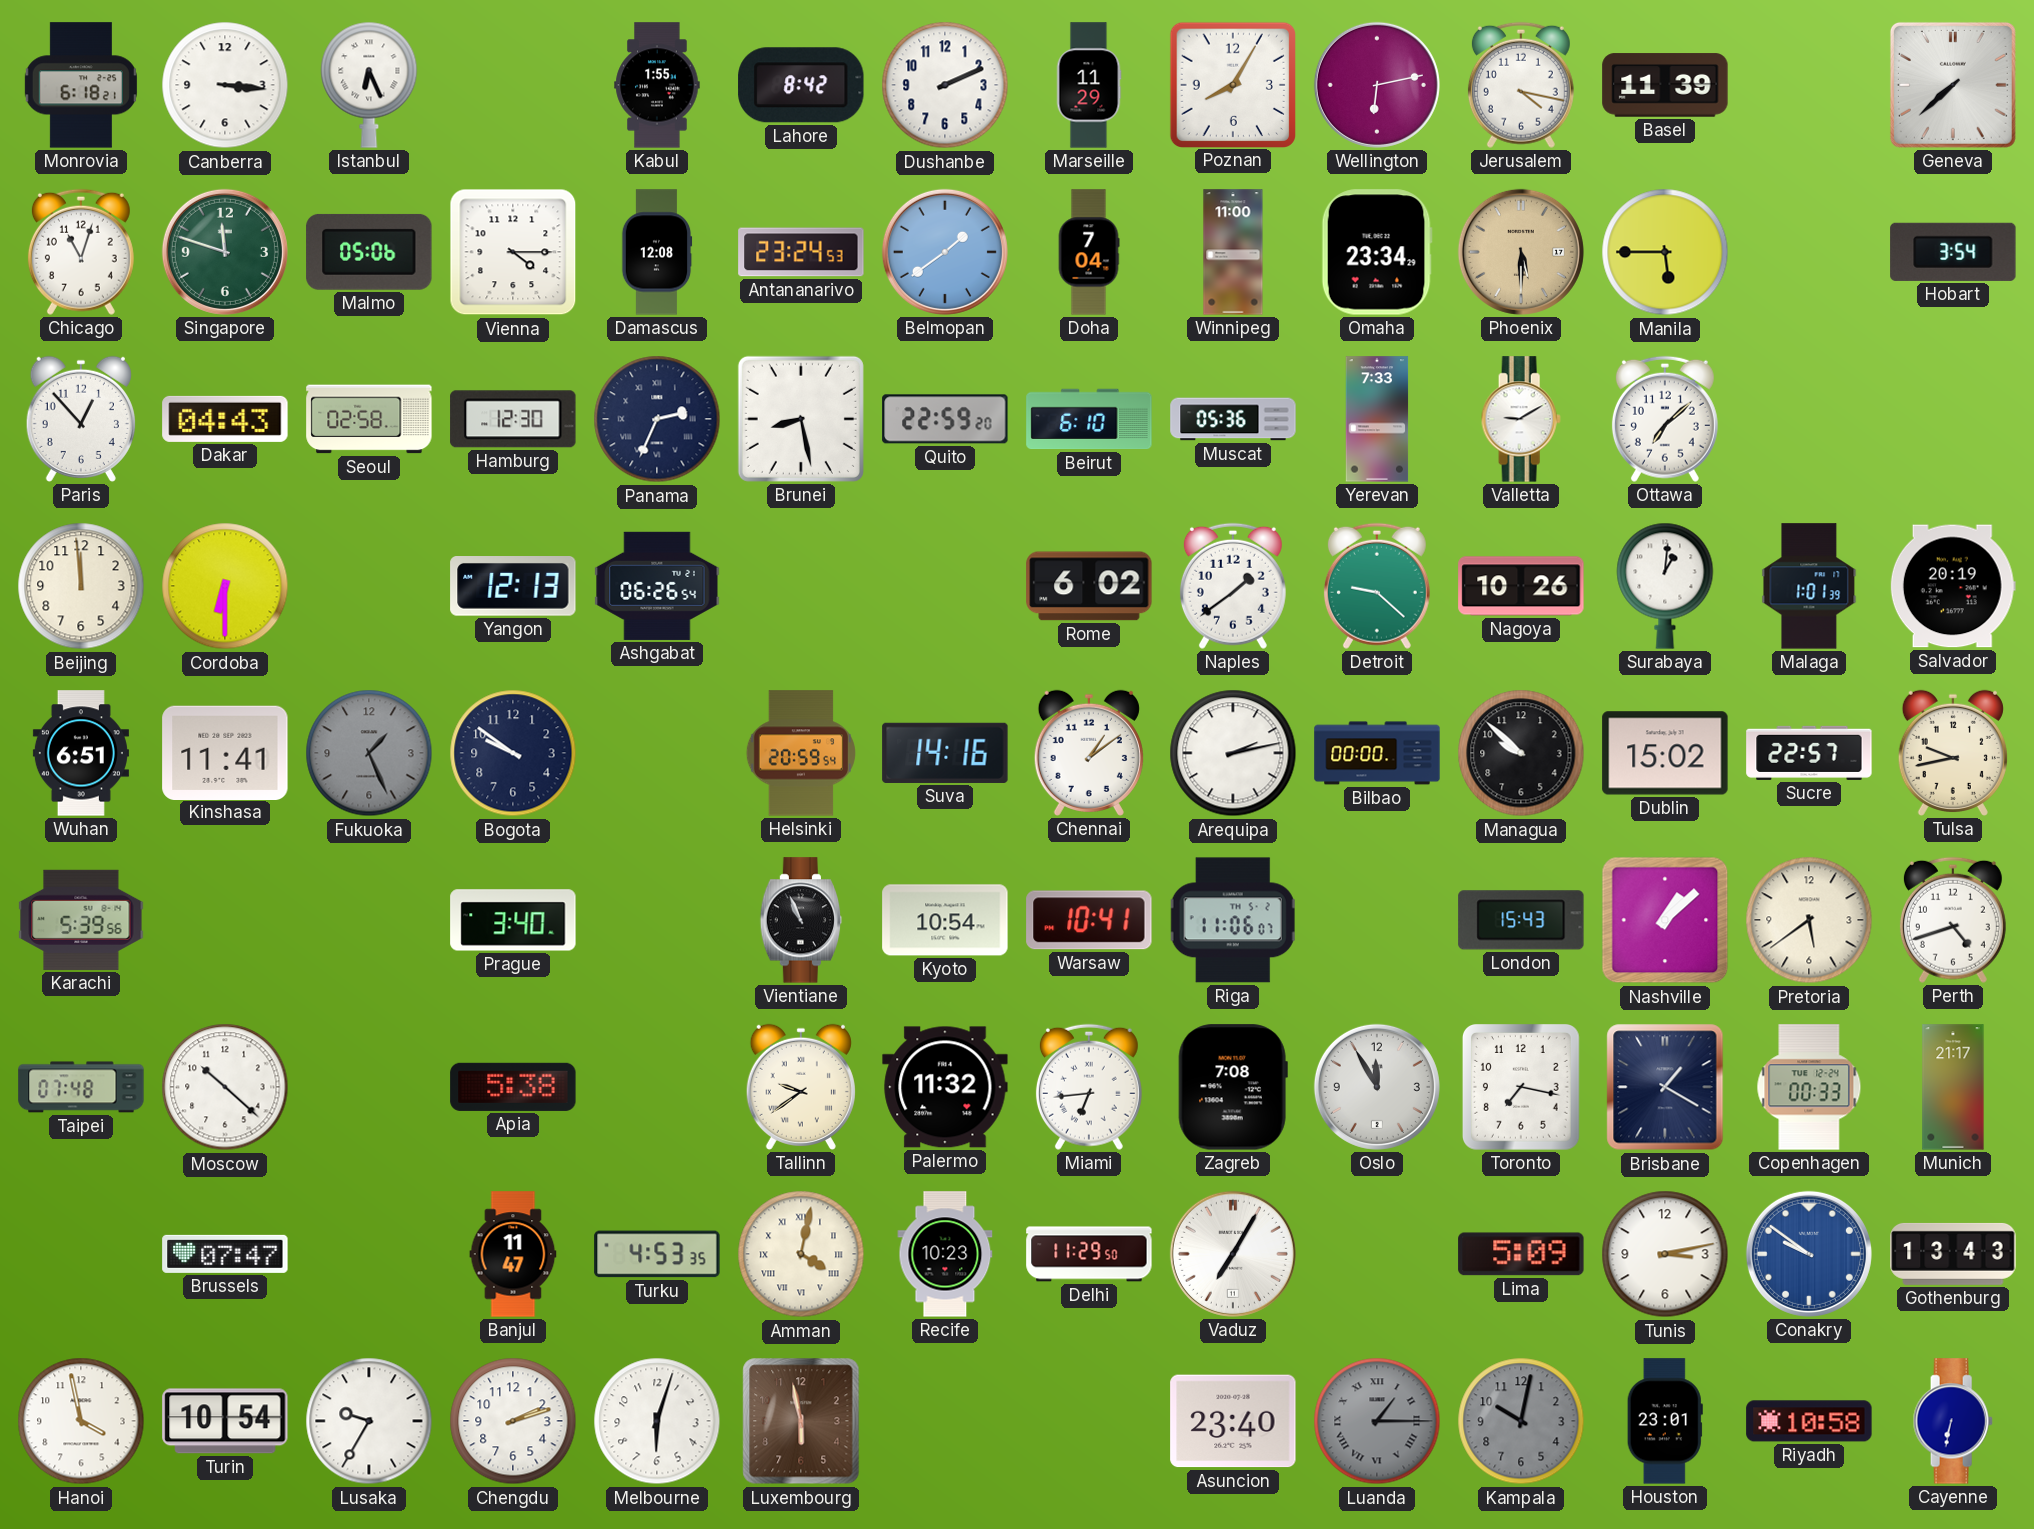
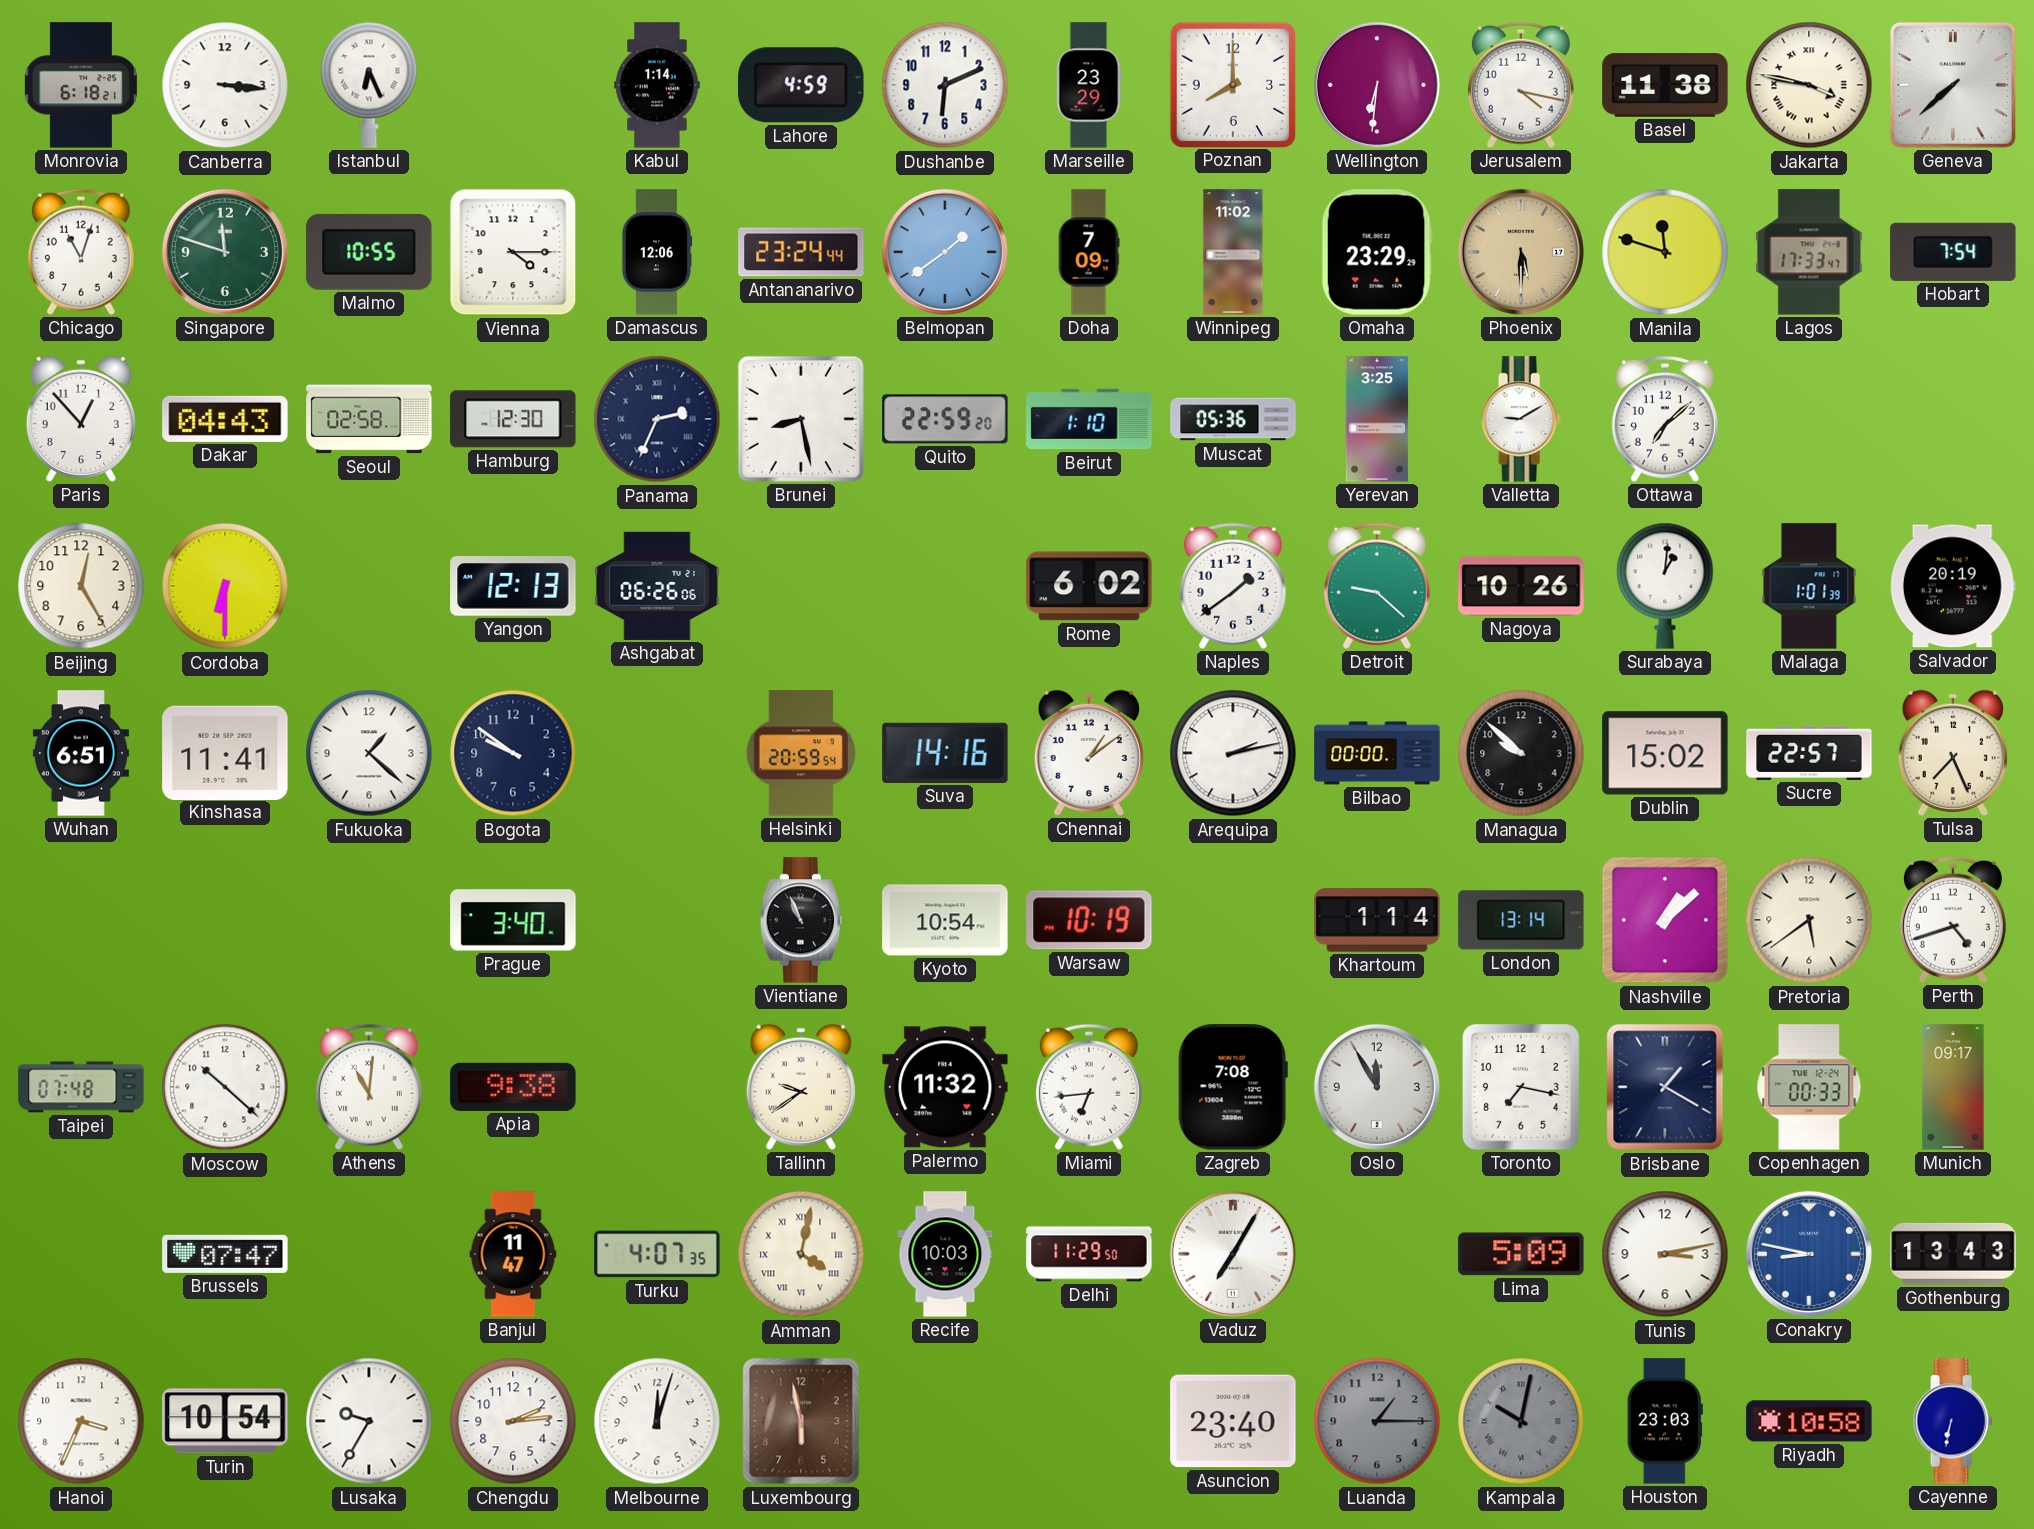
Kabul: 1:55 -> 1:14 (657, 85)
Lahore: 8:42 -> 4:59 (801, 85)
Dushanbe: 2:11 -> 6:11 (945, 85)
Marseille: 11:29 -> 23:29 (1089, 85)
Poznan: 8:05 -> 8:00 (1232, 84)
Wellington: 6:13 -> 6:31 (1377, 85)
Basel: 11:39 -> 11:38 (1665, 85)
Jakarta: none -> 3:47 (1809, 85)
Malmo: 05:06 -> 10:55 (369, 252)
Damascus: 12:08 -> 12:06 (657, 252)
Antananarivo: 23:24:53 -> 23:24:44 (801, 252)
Doha: 7:04 -> 7:09 (1089, 252)
Winnipeg: 11:00 -> 11:02 (1233, 252)
Omaha: 23:34 -> 23:29 (1377, 252)
Manila: 5:45 -> 11:48 (1665, 252)
Lagos: none -> 17:33 (1809, 252)
Hobart: 3:54 -> 7:54 (1953, 252)
Beirut: 6:10 -> 1:10 (1089, 419)
Yerevan: 7:33 -> 3:25 (1377, 419)
Beijing: 11:59 -> 12:25 (81, 586)
Ashgabat: 06:26:54 -> 06:26:06 (657, 586)
Fukuoka: 1:26 -> 1:22 (369, 753)
Fukuoka dial: grey -> white (369, 753)
Tulsa: 9:43 -> 7:26 (1953, 753)
Karachi: 5:39 -> none (81, 920)
Warsaw: 10:41 -> 10:19 (1089, 920)
Riga: 11:06 -> none (1233, 920)
Khartoum: none -> 1:14 (1377, 920)
London: 15:43 -> 13:14 (1521, 920)
Athens: none -> 11:01 (369, 1087)
Apia: 5:38 -> 9:38 (513, 1087)
Munich: 21:17 -> 09:17 (1953, 1087)
Turku: 4:53 -> 4:07 (657, 1254)
Recife: 10:23 -> 10:03 (945, 1254)
Conakry: 9:51 -> 8:47 (1809, 1254)
Hanoi: 3:58 -> 3:34 (81, 1421)
Chengdu: 2:12 -> 2:14 (513, 1421)
Melbourne: 6:03 -> 12:03 (657, 1421)
Luanda numerals: Roman -> Arabic (1377, 1421)
Kampala numerals: Arabic -> Roman (1521, 1421)
Houston: 23:01 -> 23:03 (1665, 1421)
